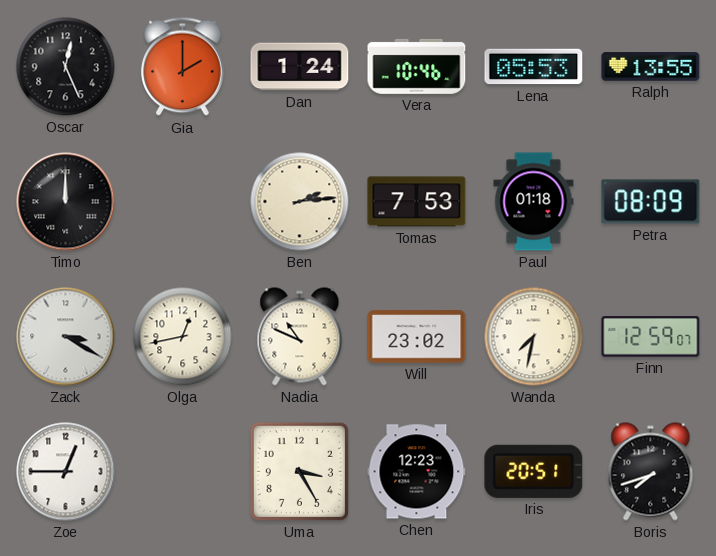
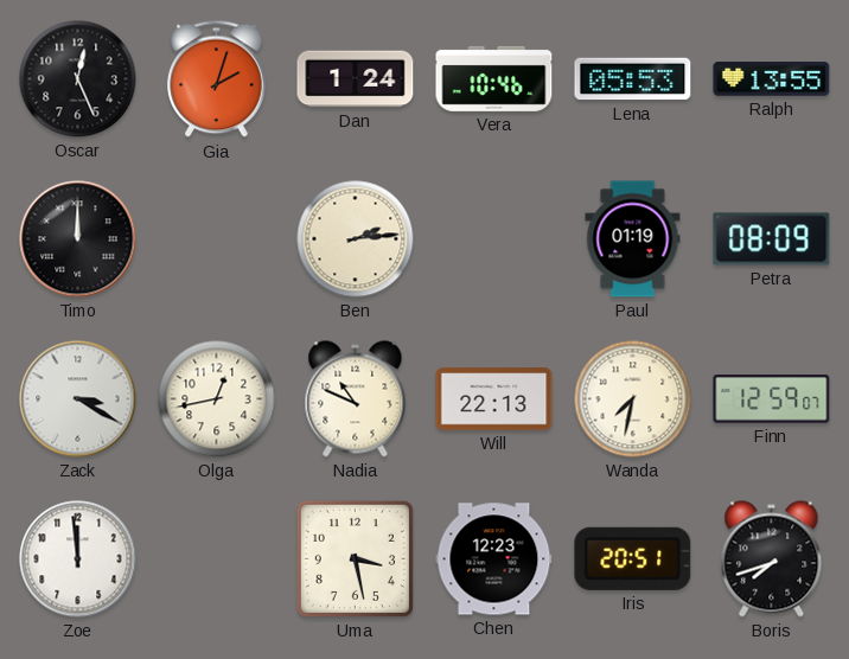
Gia: 2:00 -> 2:03 (217, 79)
Tomas: 7:53 -> none (417, 202)
Paul: 01:18 -> 01:19 (633, 239)
Will: 23:02 -> 22:13 (494, 399)
Zoe: 12:45 -> 11:59 (78, 559)
Uma: 3:25 -> 3:28 (355, 558)
